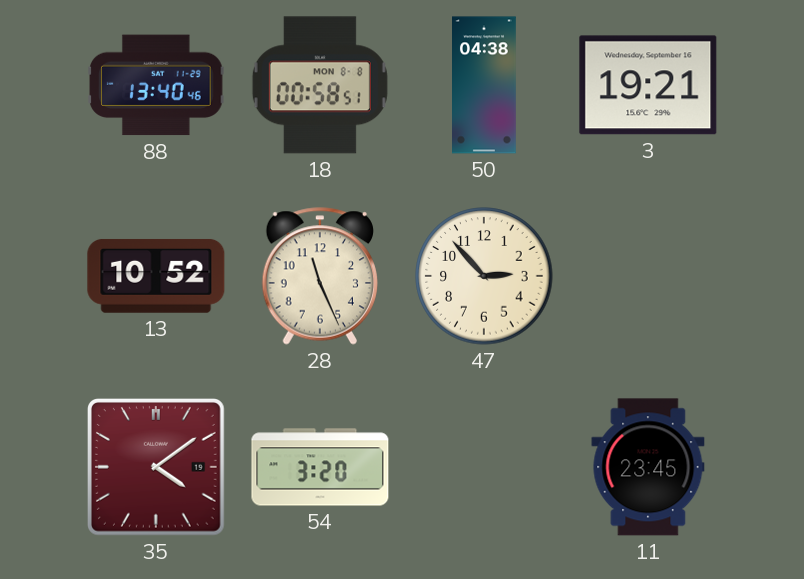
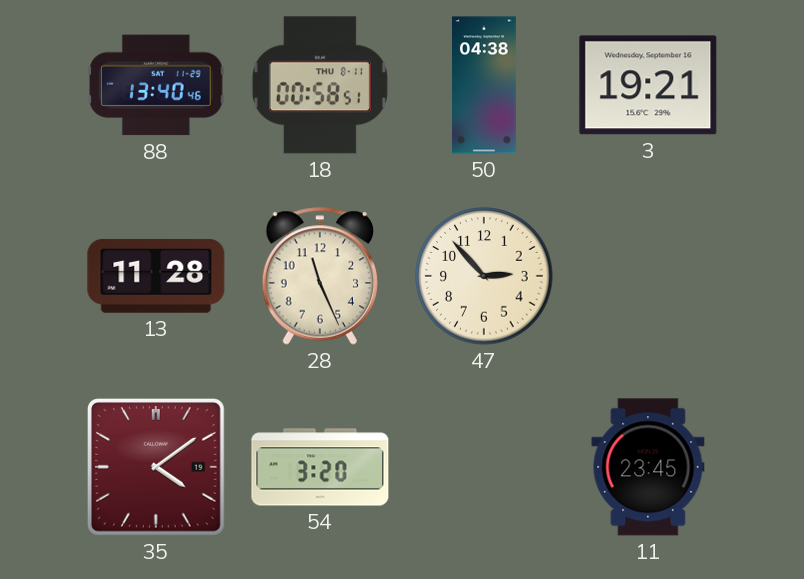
18 date: MON 8-8 -> THU 8-11 (320, 85)
13: 10:52 -> 11:28 (156, 276)
